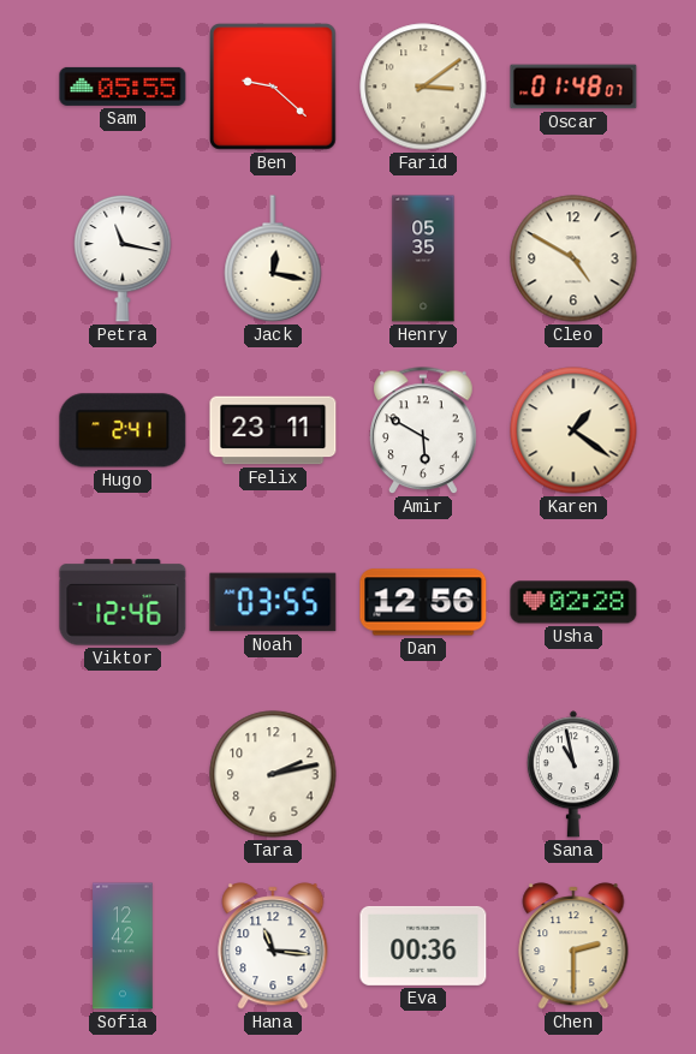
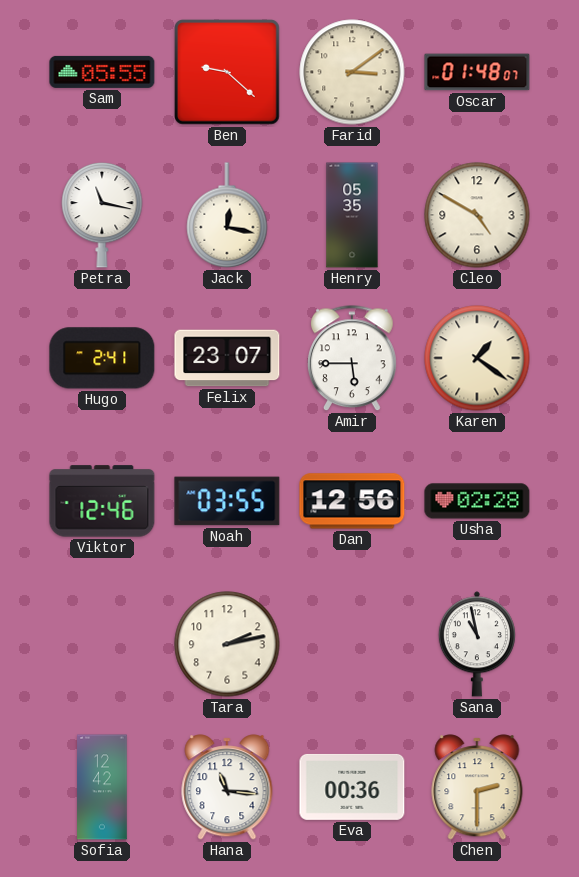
Felix: 23:11 -> 23:07 (227, 358)
Amir: 5:50 -> 5:45 (353, 359)
